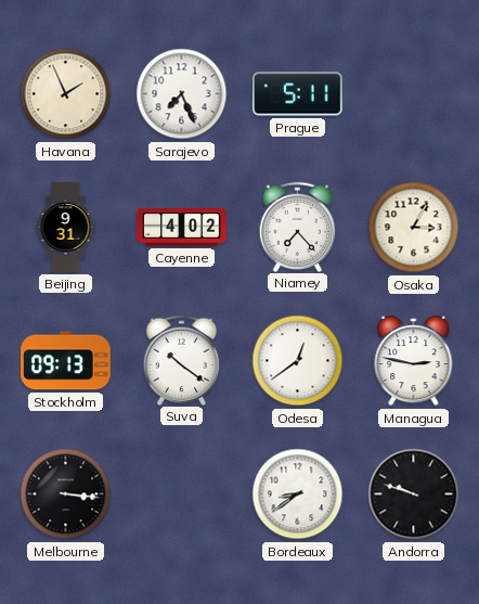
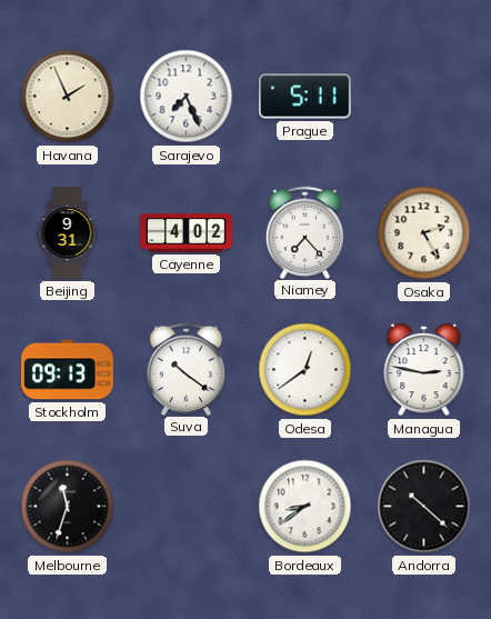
Osaka: 3:05 -> 2:25 (424, 233)
Melbourne: 3:16 -> 11:33 (68, 507)
Andorra: 9:48 -> 10:22 (424, 507)
